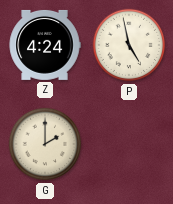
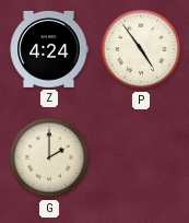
P: 4:58 -> 4:54 (141, 49)
